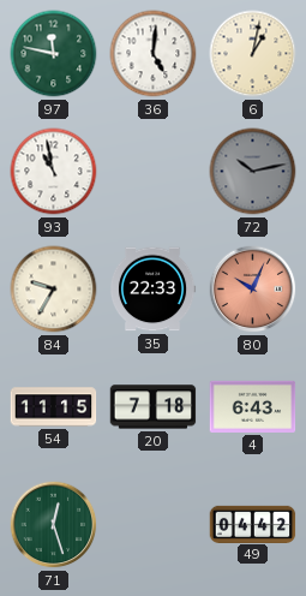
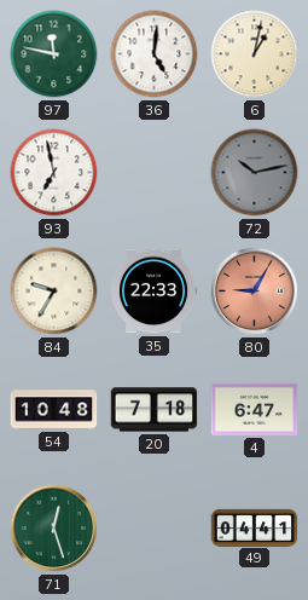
93: 10:58 -> 6:58 (54, 173)
80: 10:04 -> 9:05 (255, 292)
54: 11:15 -> 10:48 (54, 410)
4: 6:43 -> 6:47 (255, 409)
49: 04:42 -> 04:41 (255, 527)
